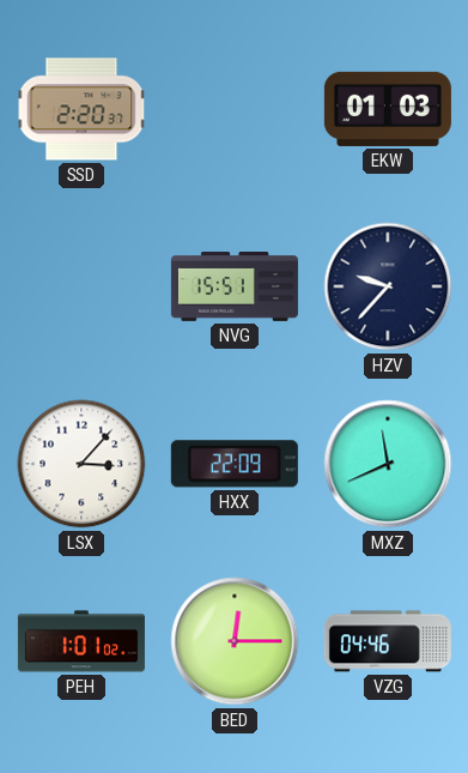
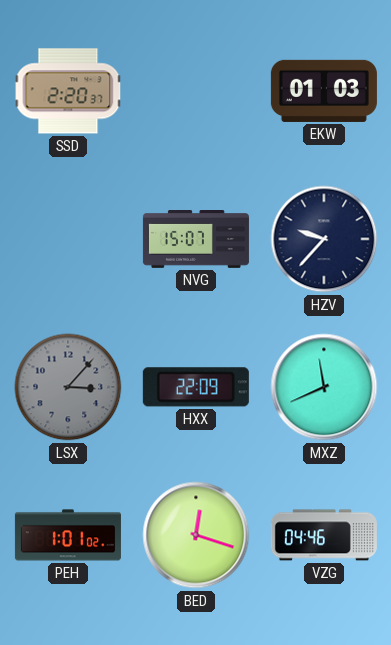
NVG: 15:51 -> 15:07 (196, 240)
LSX dial: white -> grey (68, 387)
BED: 12:15 -> 12:18 (196, 535)
